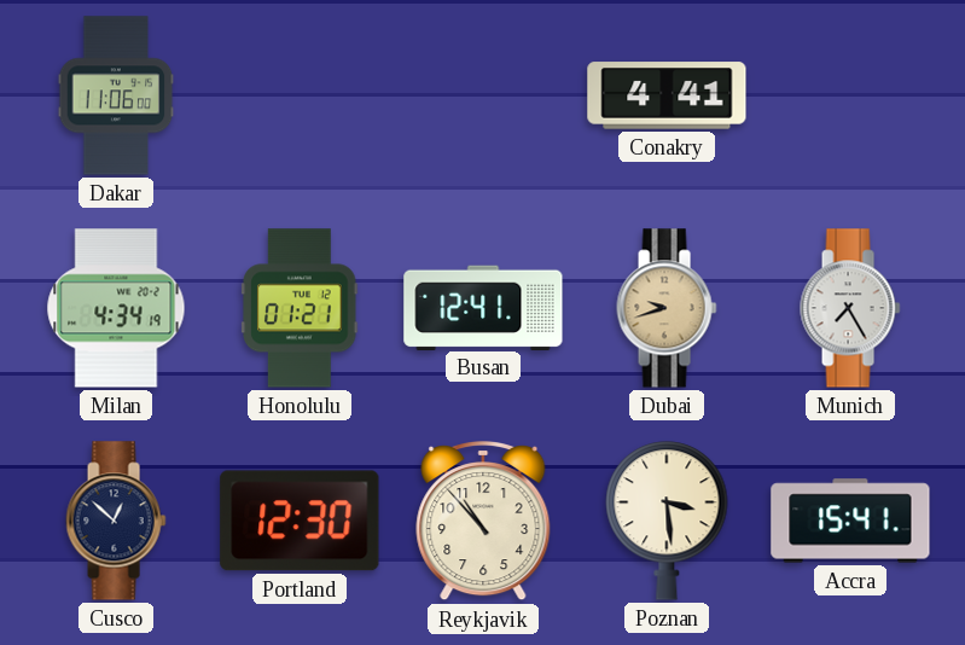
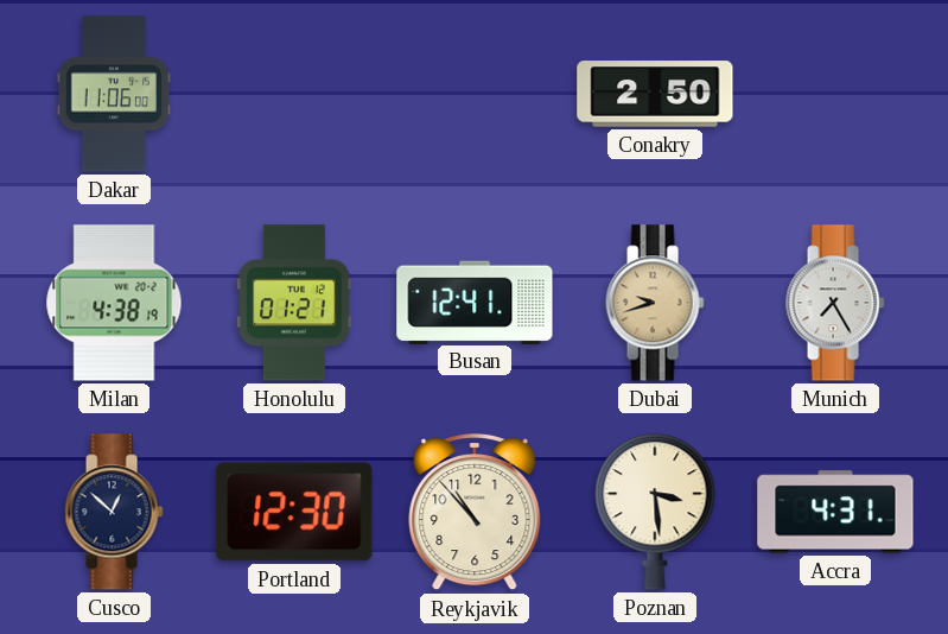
Conakry: 4:41 -> 2:50 (655, 94)
Milan: 4:34 -> 4:38 (114, 303)
Accra: 15:41 -> 4:31 (835, 512)
